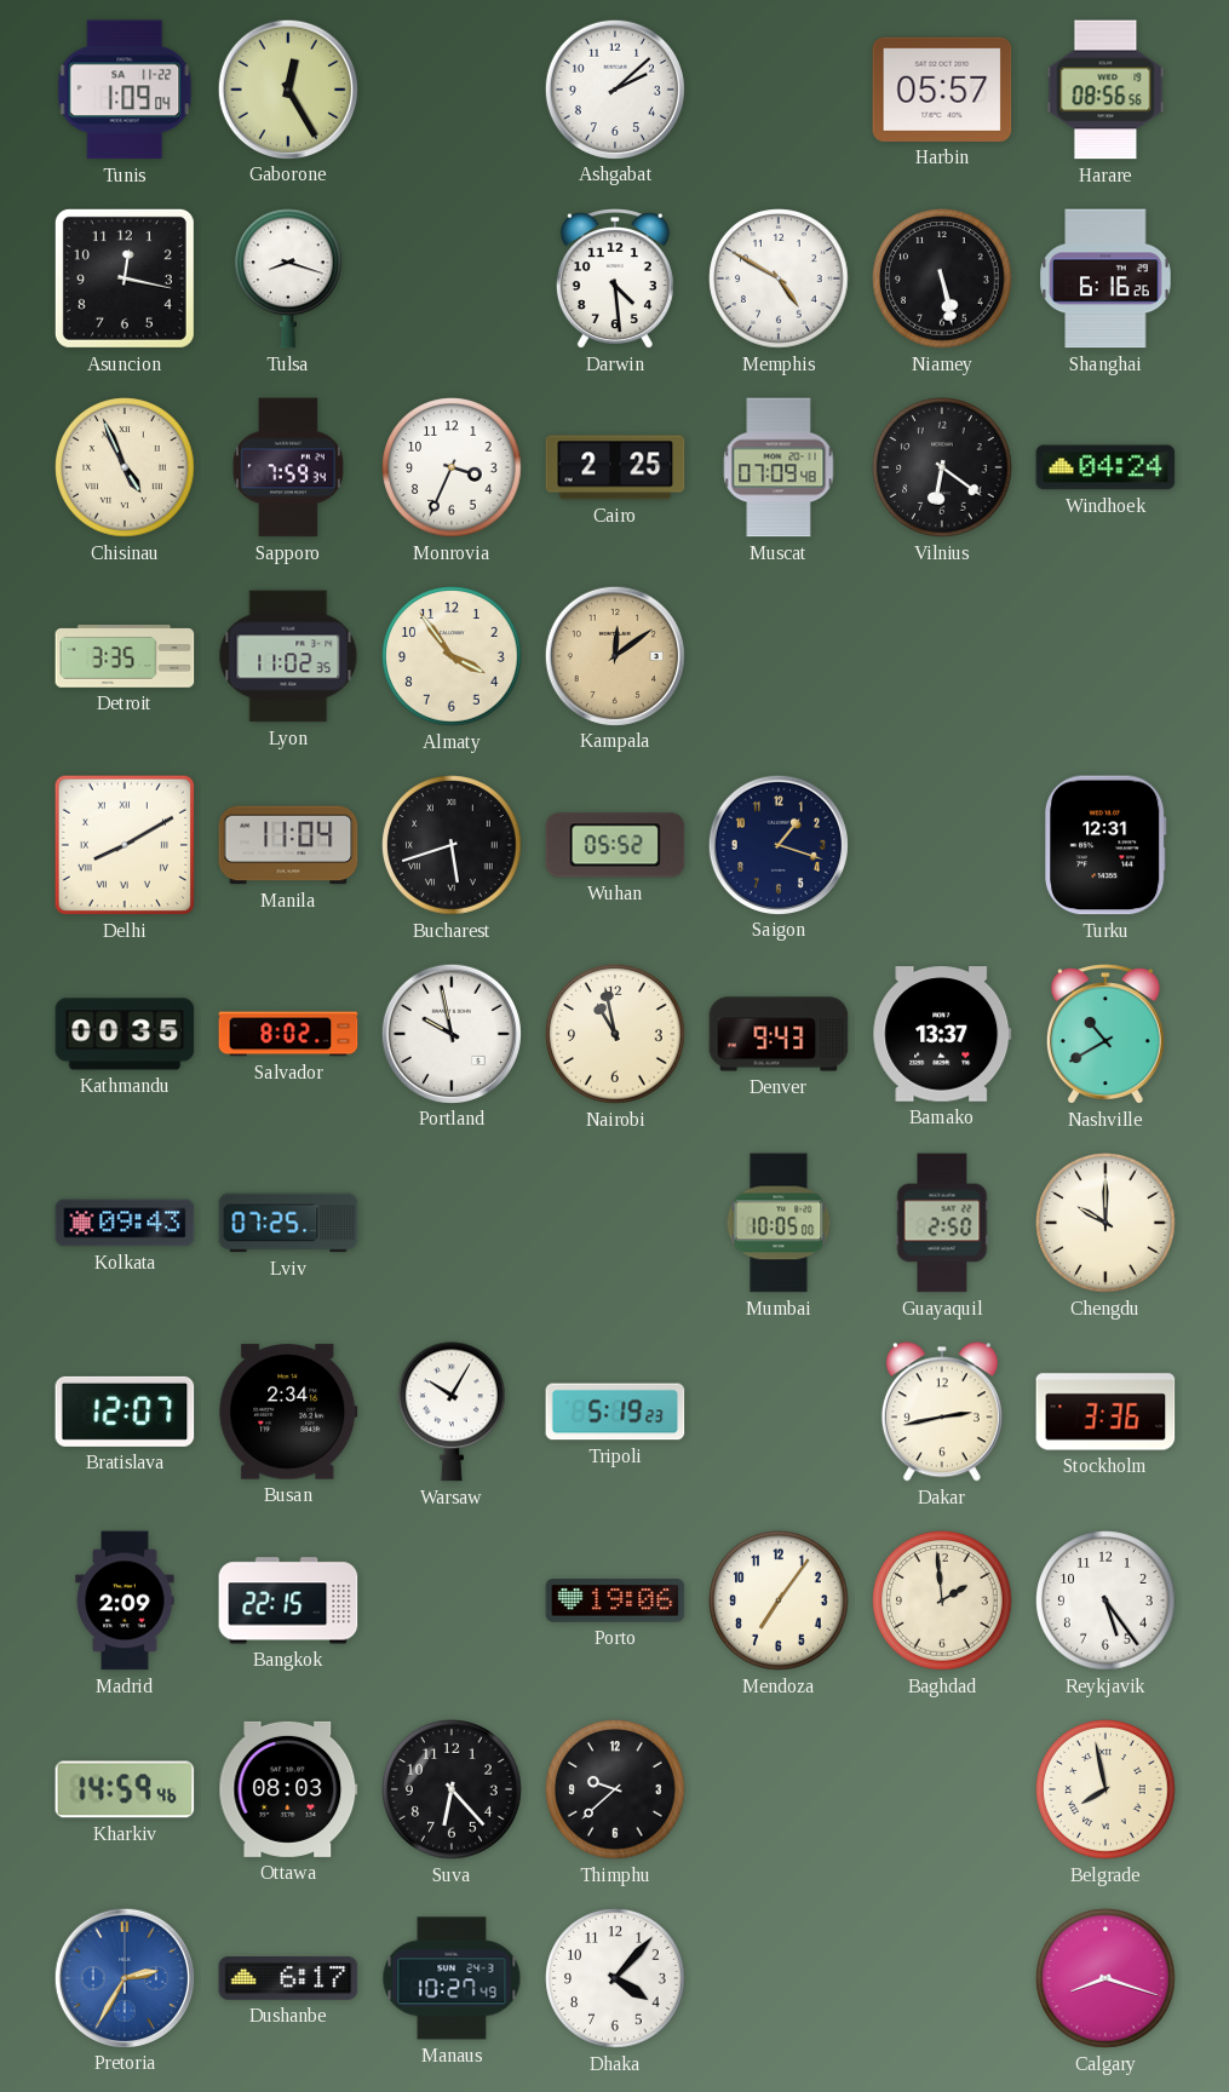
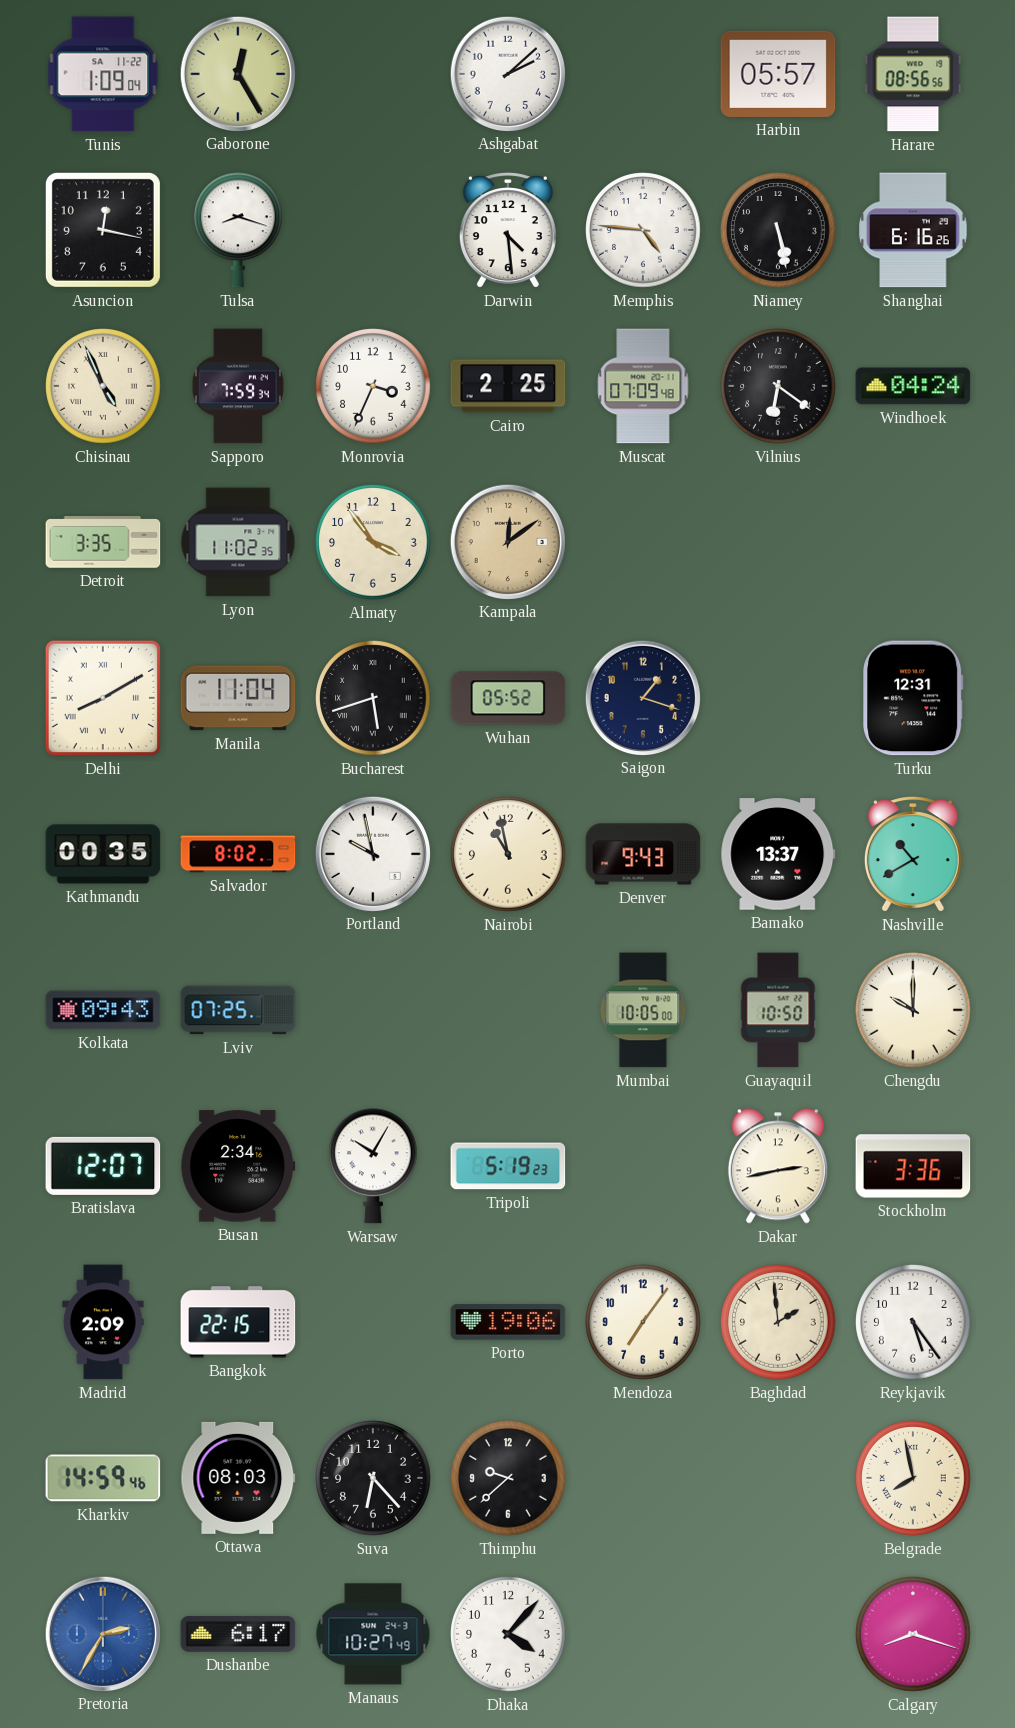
Memphis: 4:50 -> 4:46 (643, 230)
Guayaquil: 2:50 -> 10:50 (778, 1010)
